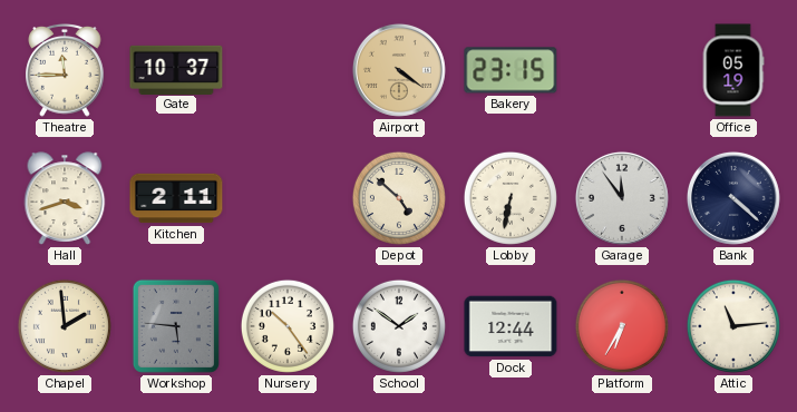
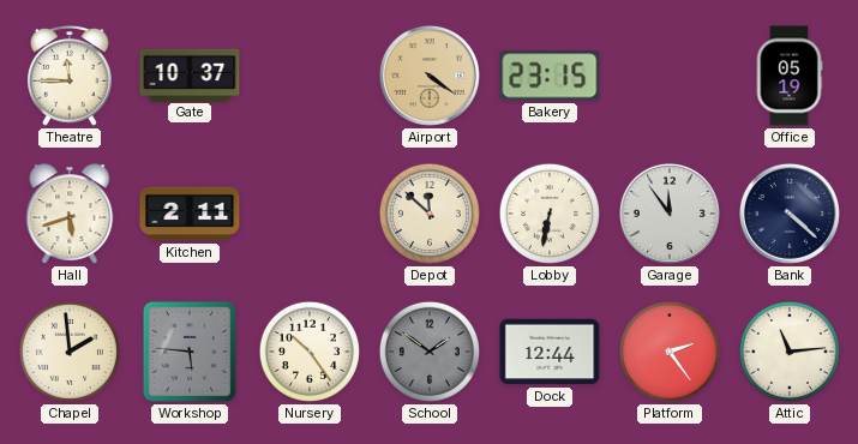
Hall: 3:42 -> 5:42 (70, 214)
Depot: 4:52 -> 11:52 (430, 214)
School dial: white -> grey (430, 352)
Platform: 6:35 -> 2:24 (670, 352)
